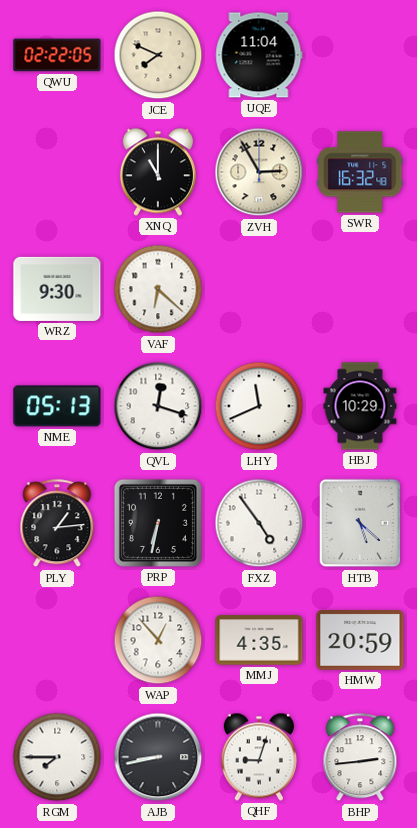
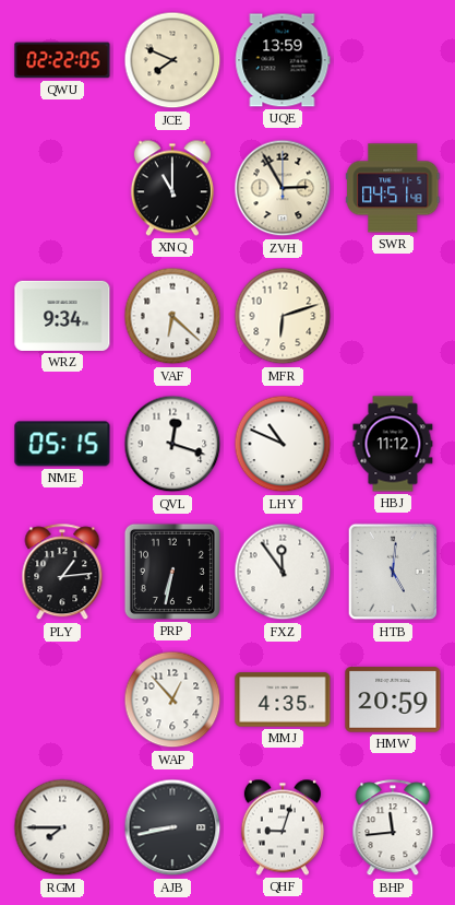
UQE: 11:04 -> 13:59 (283, 60)
SWR: 16:32 -> 04:51 (393, 188)
WRZ: 9:30 -> 9:34 (62, 316)
MFR: none -> 6:12 (283, 316)
NME: 05:13 -> 05:15 (62, 444)
LHY: 11:41 -> 10:49 (283, 444)
HBJ: 10:29 -> 11:12 (393, 444)
FXZ: 4:54 -> 11:54 (283, 572)
HTB: 5:22 -> 5:01 (393, 572)
BHP: 2:44 -> 11:44 (393, 828)
